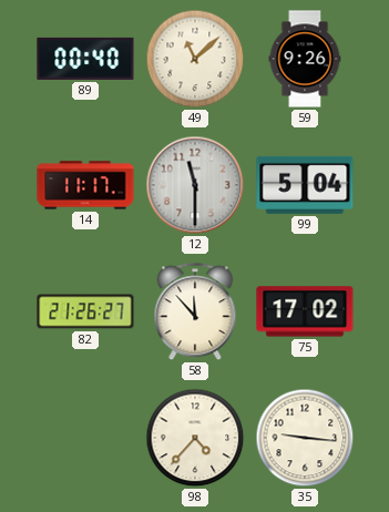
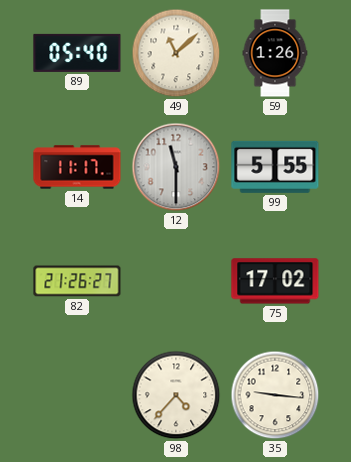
89: 00:40 -> 05:40 (77, 53)
59: 9:26 -> 1:26 (275, 53)
99: 5:04 -> 5:55 (275, 167)
58: 11:53 -> none (195, 313)
